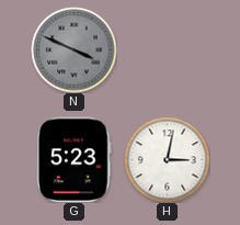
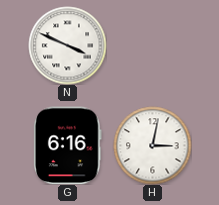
N dial: grey -> white (67, 45)
G: 5:23 -> 6:16 (68, 145)
